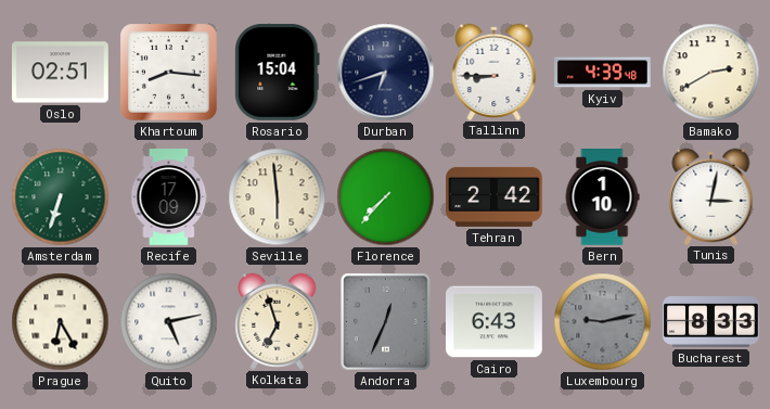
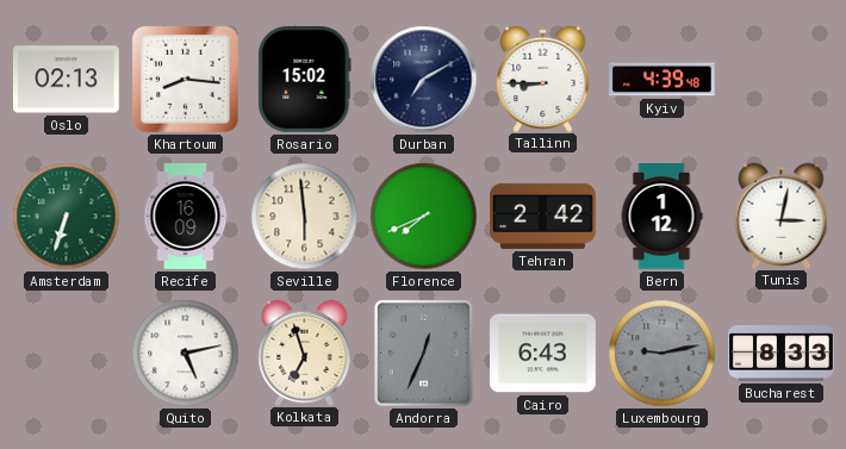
Oslo: 02:51 -> 02:13 (67, 80)
Rosario: 15:04 -> 15:02 (305, 79)
Durban: 6:42 -> 7:10 (424, 80)
Bamako: 2:40 -> none (711, 73)
Recife: 17:09 -> 16:09 (186, 217)
Florence: 7:37 -> 7:41 (424, 217)
Bern: 1:10 -> 1:12 (661, 217)
Prague: 6:25 -> none (61, 322)
